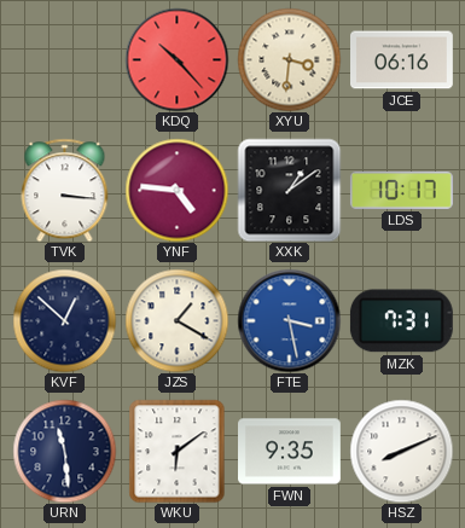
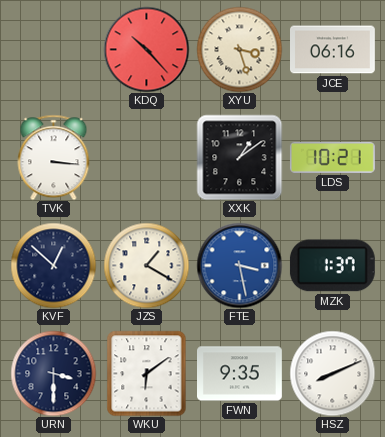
XYU: 3:31 -> 3:27 (239, 49)
YNF: 4:46 -> none (176, 190)
LDS: 10:17 -> 10:21 (332, 157)
MZK: 7:31 -> 1:37 (332, 266)
URN: 11:29 -> 3:30 (53, 373)
